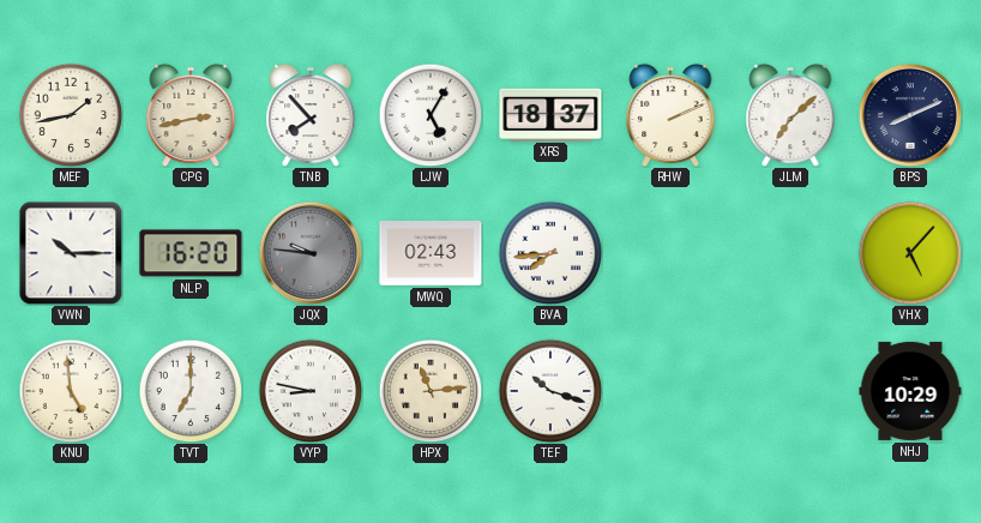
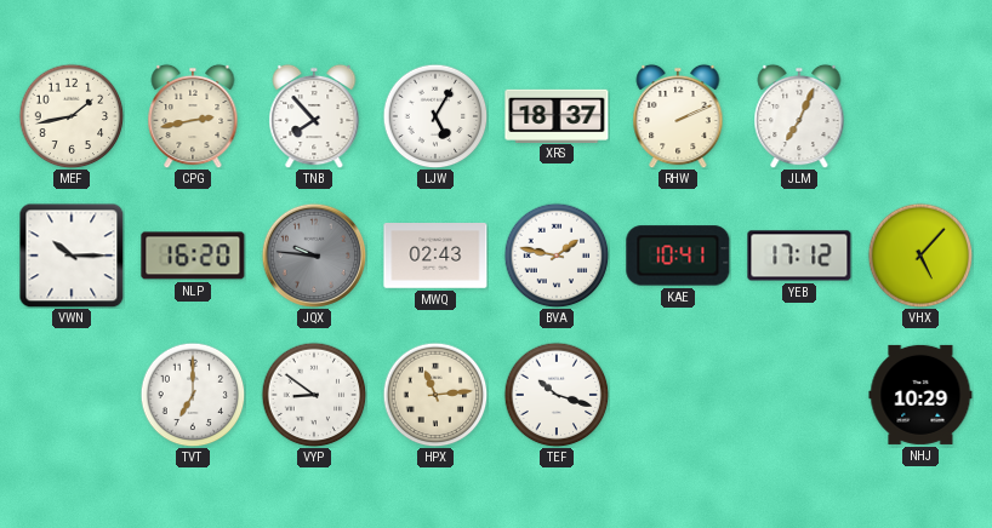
JLM: 7:08 -> 7:04 (799, 116)
BPS: 8:11 -> none (910, 115)
BVA: 7:44 -> 1:47 (557, 256)
KAE: none -> 10:41 (678, 256)
YEB: none -> 17:12 (799, 256)
KNU: 4:59 -> none (71, 391)
VYP: 8:47 -> 8:51 (314, 395)
